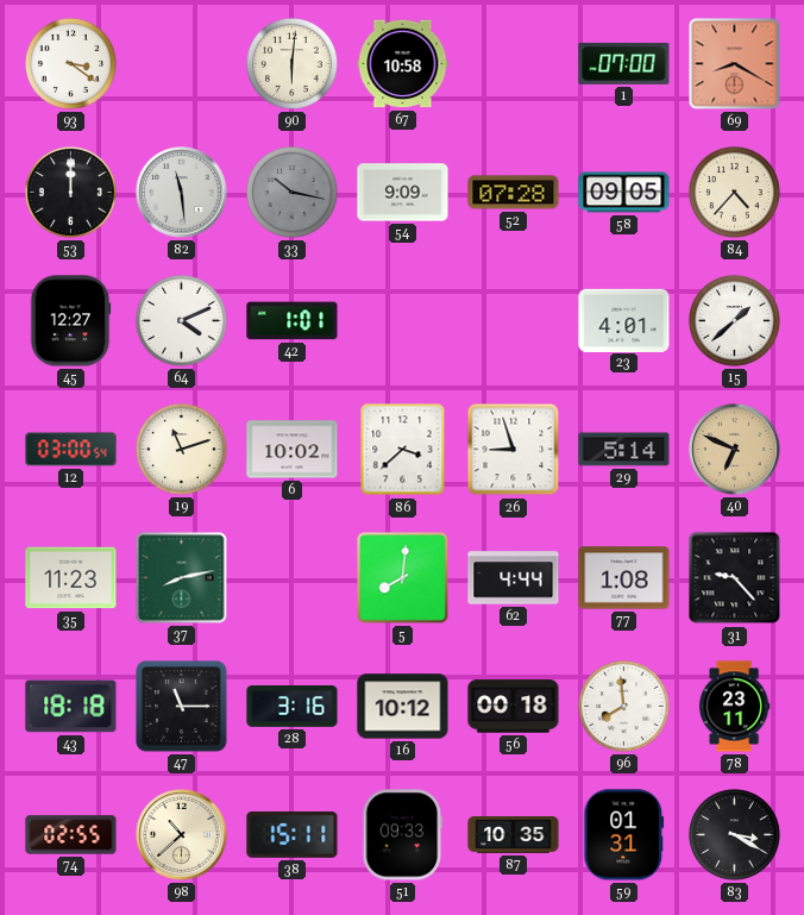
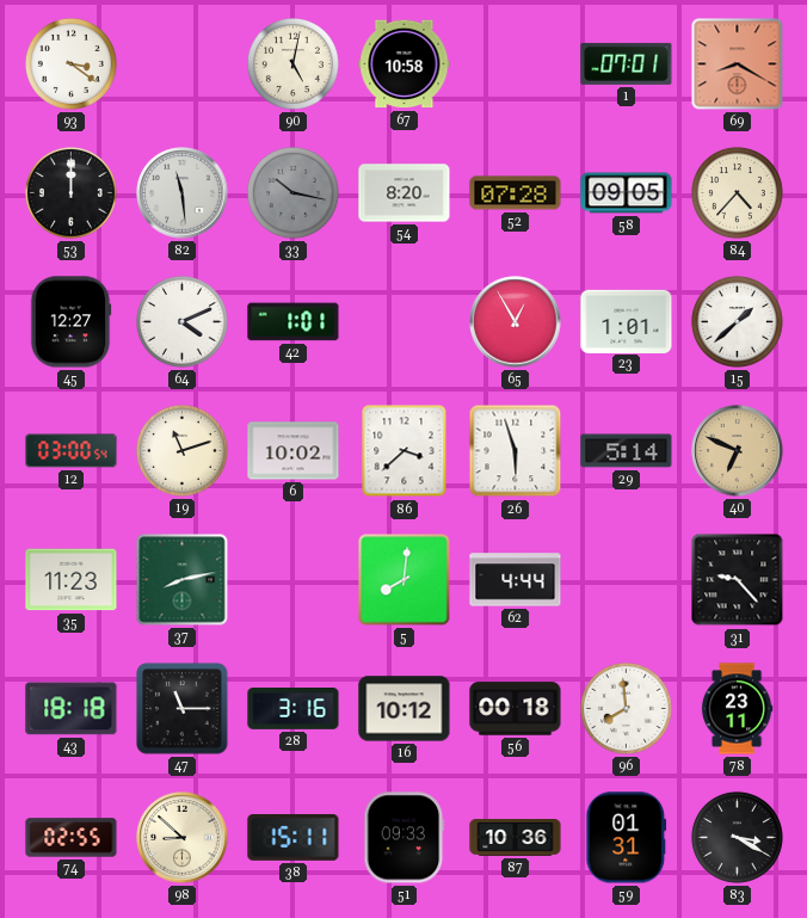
90: 6:01 -> 5:02 (292, 63)
1: 07:00 -> 07:01 (627, 63)
54: 9:09 -> 8:20 (405, 193)
65: none -> 12:55 (516, 322)
23: 4:01 -> 1:01 (627, 321)
26: 8:57 -> 5:57 (516, 451)
77: 1:08 -> none (624, 578)
98: 10:38 -> 8:52 (183, 838)
87: 10:35 -> 10:36 (516, 838)
